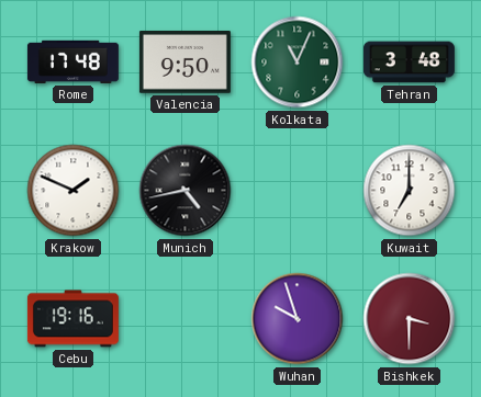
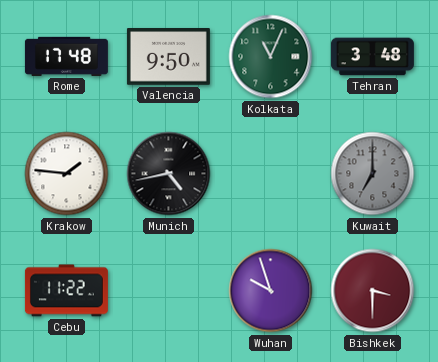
Krakow: 1:49 -> 1:46 (67, 174)
Kuwait dial: white -> grey (373, 174)
Cebu: 19:16 -> 11:22 (66, 291)
